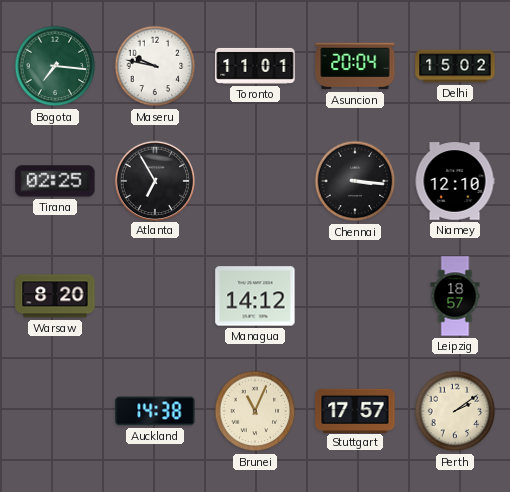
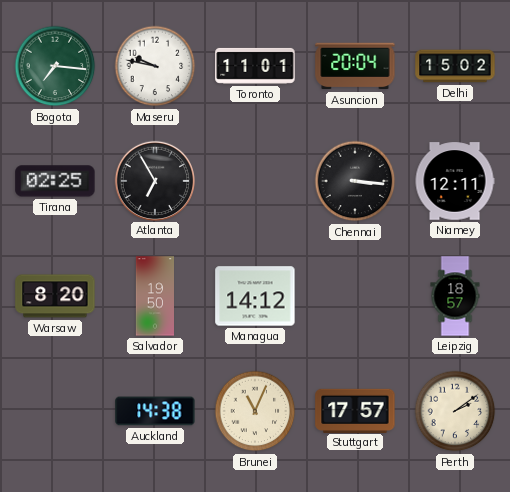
Niamey: 12:10 -> 12:11 (455, 181)
Salvador: none -> 19:50 (154, 296)
